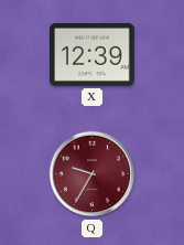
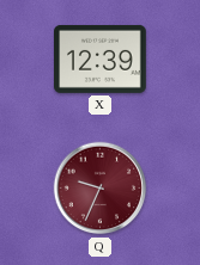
Q: 9:35 -> 9:34 (101, 189)
